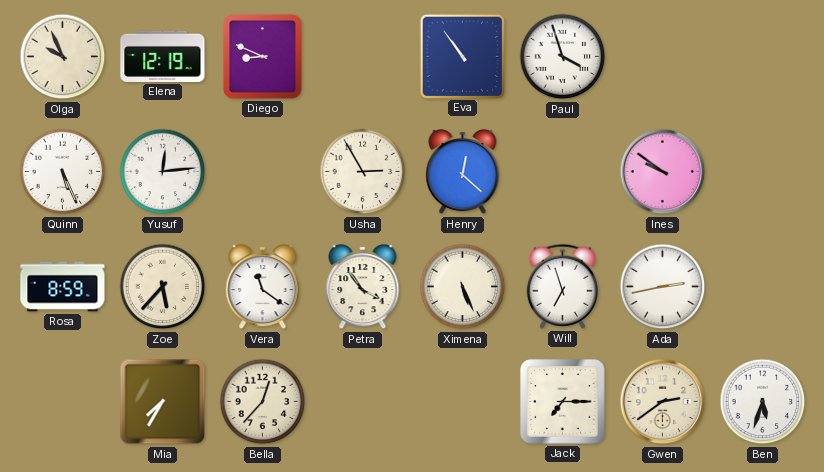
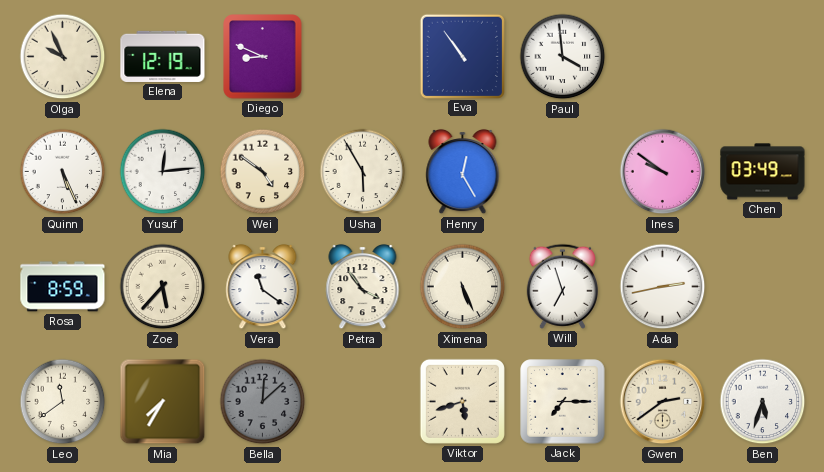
Paul: 3:57 -> 3:59 (563, 57)
Wei: none -> 4:51 (263, 172)
Usha: 2:55 -> 5:55 (363, 172)
Henry: 12:22 -> 12:25 (463, 172)
Chen: none -> 03:49 (763, 172)
Leo: none -> 11:39 (63, 402)
Bella: 12:37 -> 12:08 (263, 402)
Bella dial: cream -> grey (263, 402)
Viktor: none -> 5:42 (462, 401)
